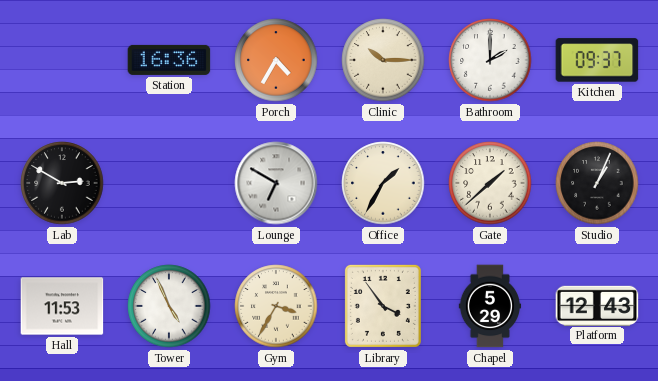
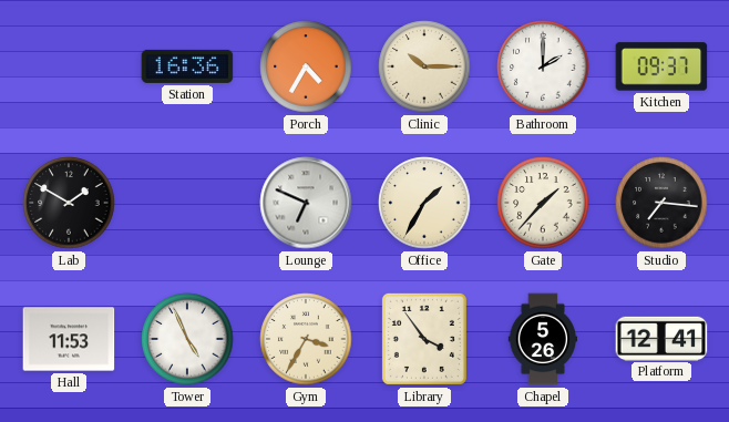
Lab: 2:50 -> 1:50 (69, 203)
Lounge: 6:50 -> 6:49 (306, 203)
Gate: 1:38 -> 1:37 (543, 203)
Studio: 1:04 -> 7:16 (661, 203)
Chapel: 5:29 -> 5:26 (543, 339)
Platform: 12:43 -> 12:41 (661, 338)
